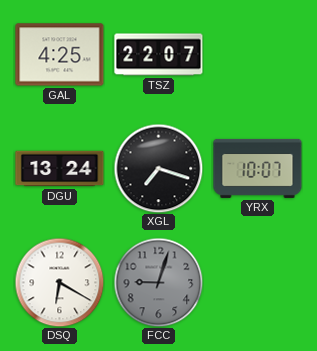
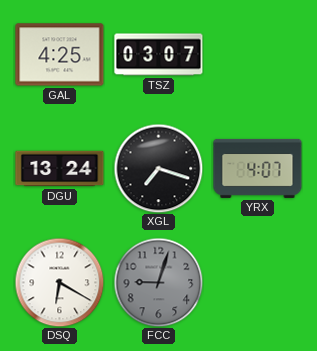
TSZ: 22:07 -> 03:07 (159, 55)
YRX: 10:07 -> 4:07 (258, 168)
